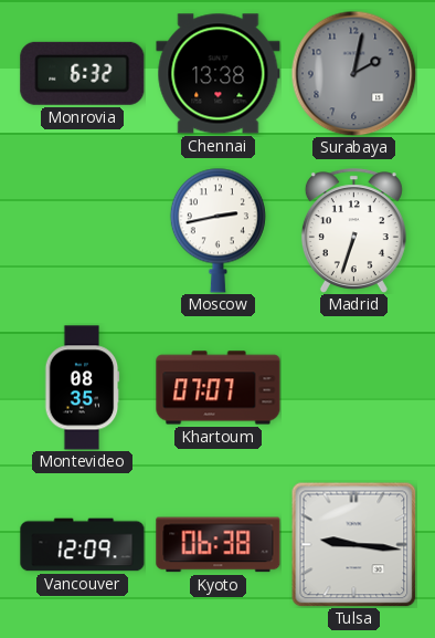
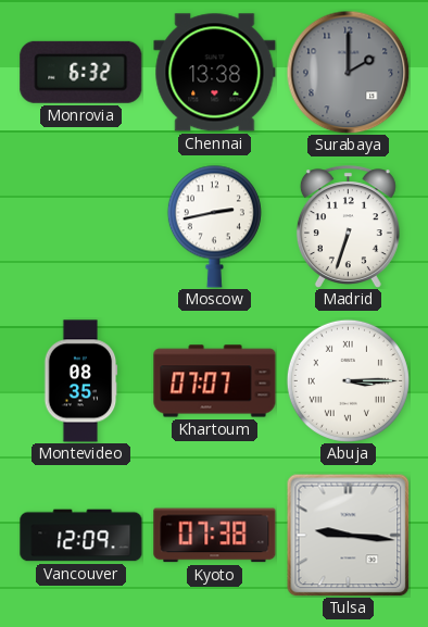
Surabaya: 2:02 -> 2:00 (348, 72)
Abuja: none -> 3:15 (348, 380)
Kyoto: 06:38 -> 07:38 (215, 536)
